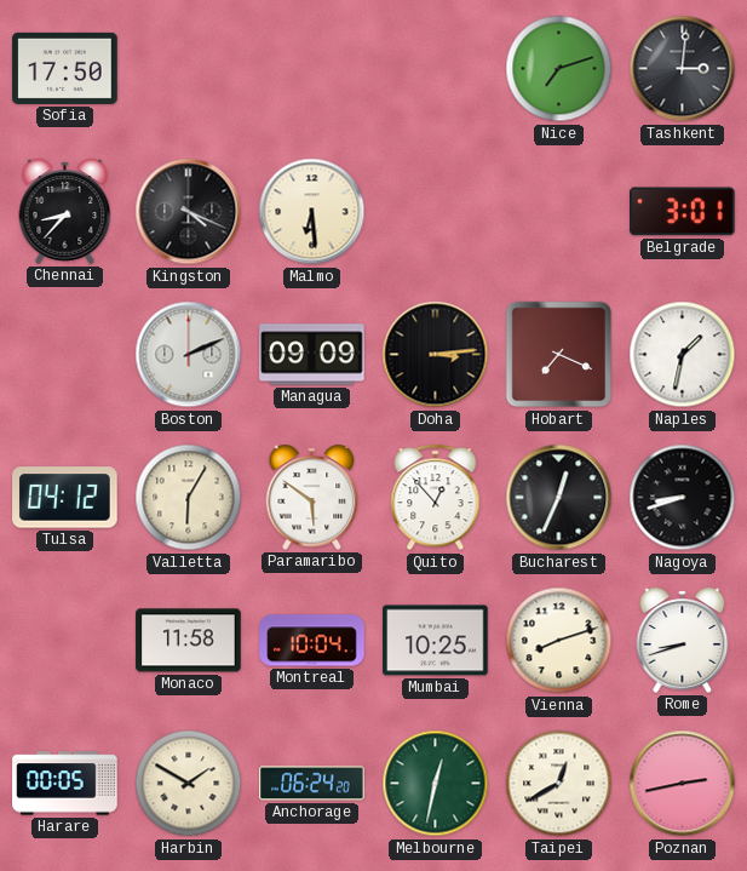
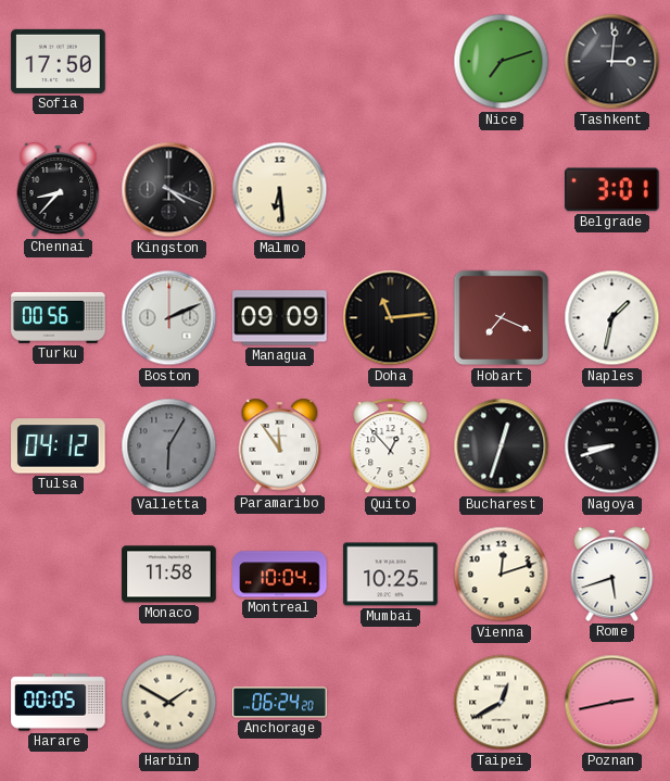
Turku: none -> 00:56 (59, 317)
Doha: 3:14 -> 11:14 (391, 318)
Valletta dial: cream -> grey (169, 446)
Paramaribo: 5:51 -> 11:54 (280, 445)
Bucharest: 12:34 -> 12:33 (502, 446)
Vienna: 8:12 -> 12:12 (502, 575)
Rome: 8:42 -> 5:42 (612, 574)
Melbourne: 12:32 -> none (436, 784)
